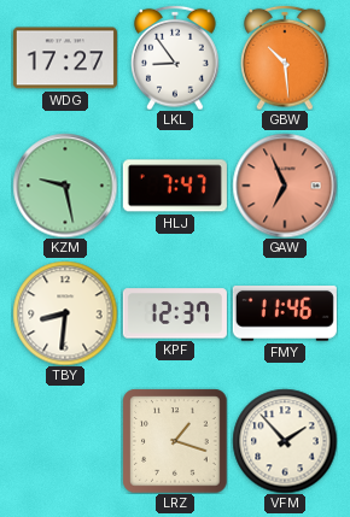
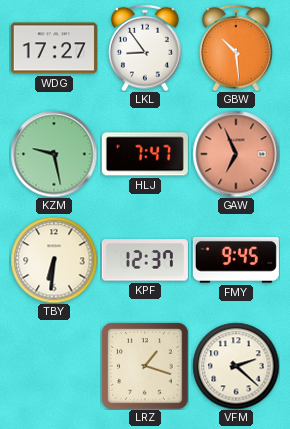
TBY: 8:31 -> 6:31 (54, 260)
FMY: 11:46 -> 9:45 (236, 261)
VFM: 1:53 -> 2:22 (236, 366)
